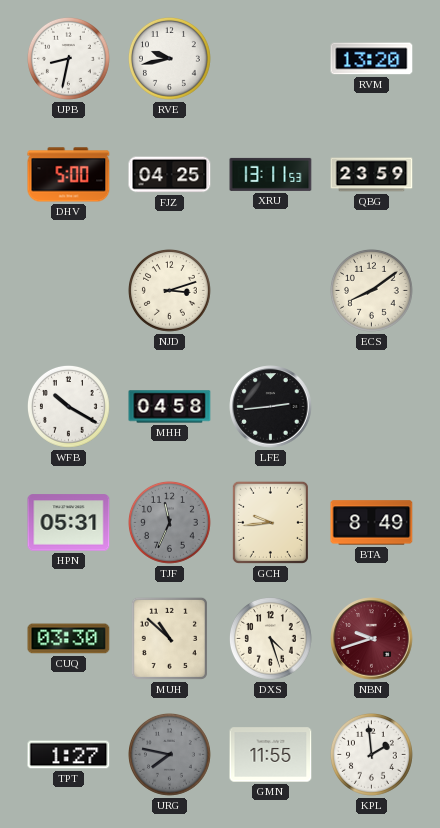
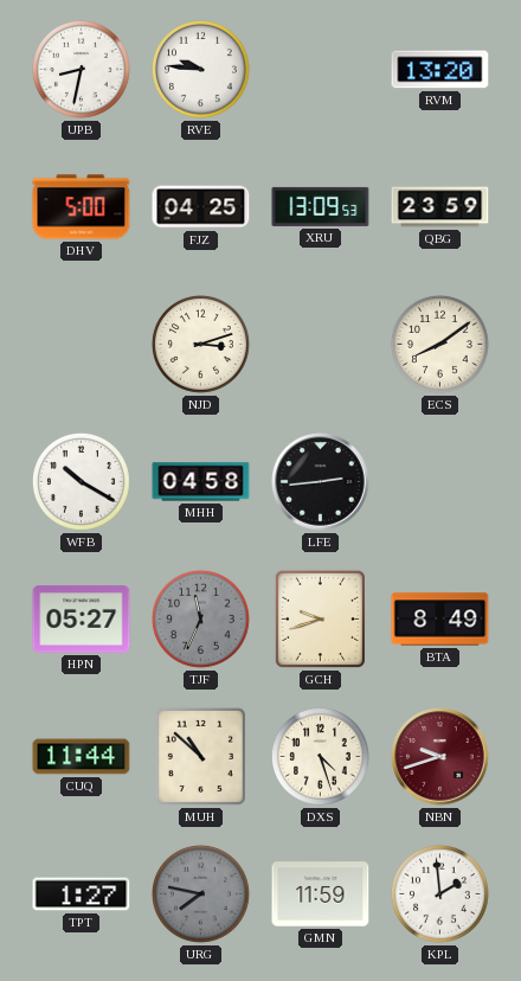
RVE: 9:43 -> 9:46 (201, 70)
XRU: 13:11 -> 13:09 (321, 206)
HPN: 05:31 -> 05:27 (82, 620)
GCH: 9:44 -> 9:42 (320, 618)
CUQ: 03:30 -> 11:44 (82, 757)
GMN: 11:55 -> 11:59 (321, 895)
